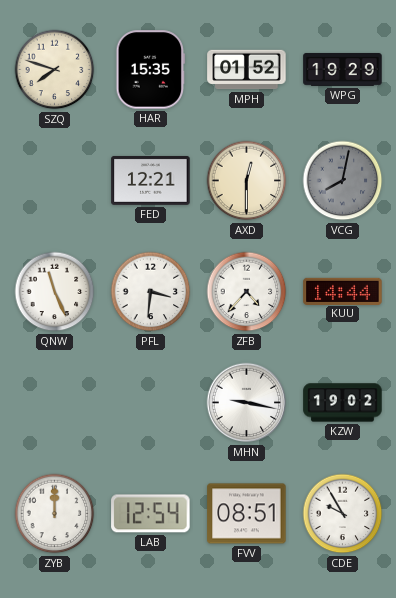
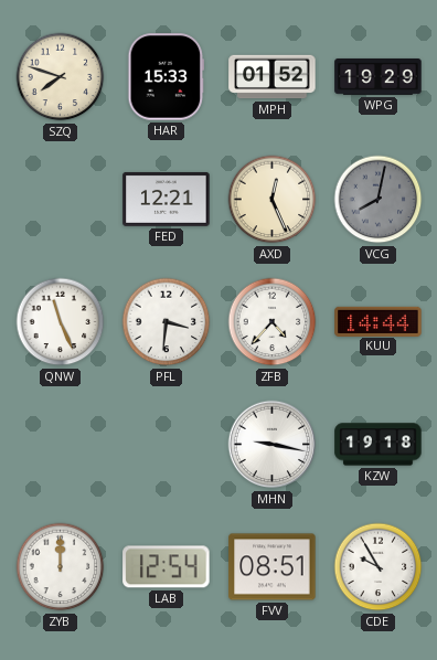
HAR: 15:35 -> 15:33 (167, 77)
AXD: 12:30 -> 12:26 (273, 200)
KZW: 19:02 -> 19:18 (379, 445)
